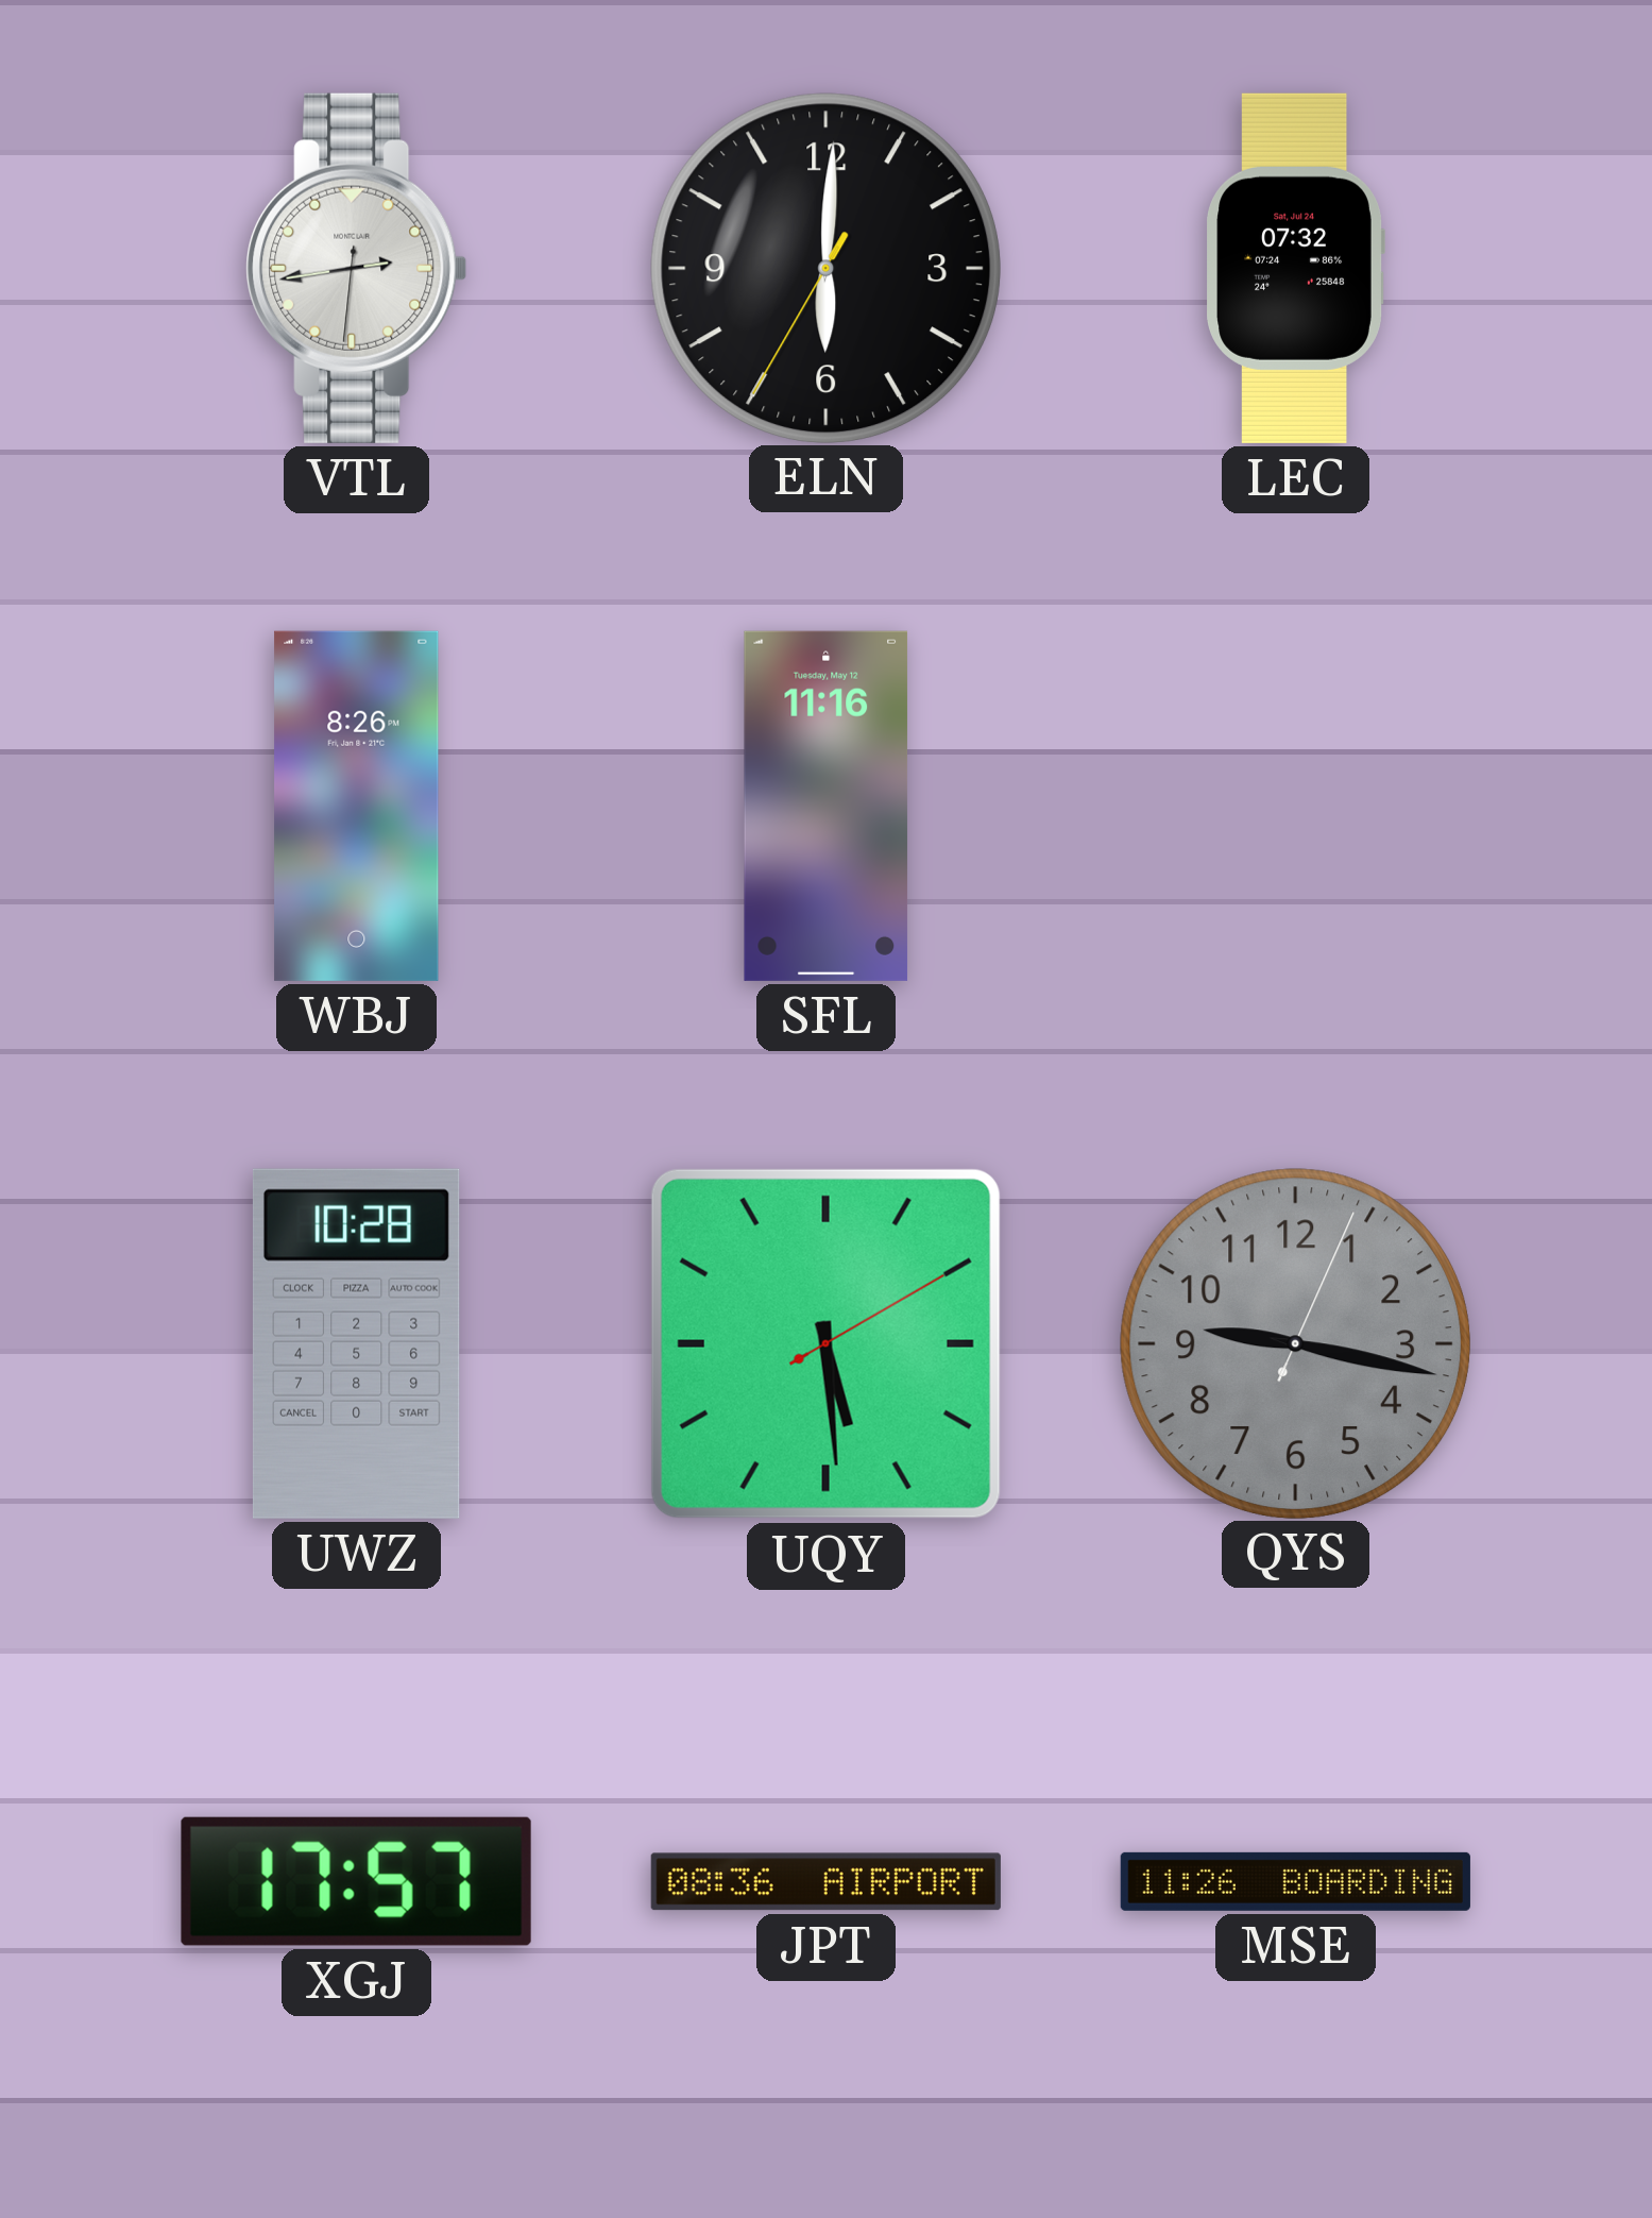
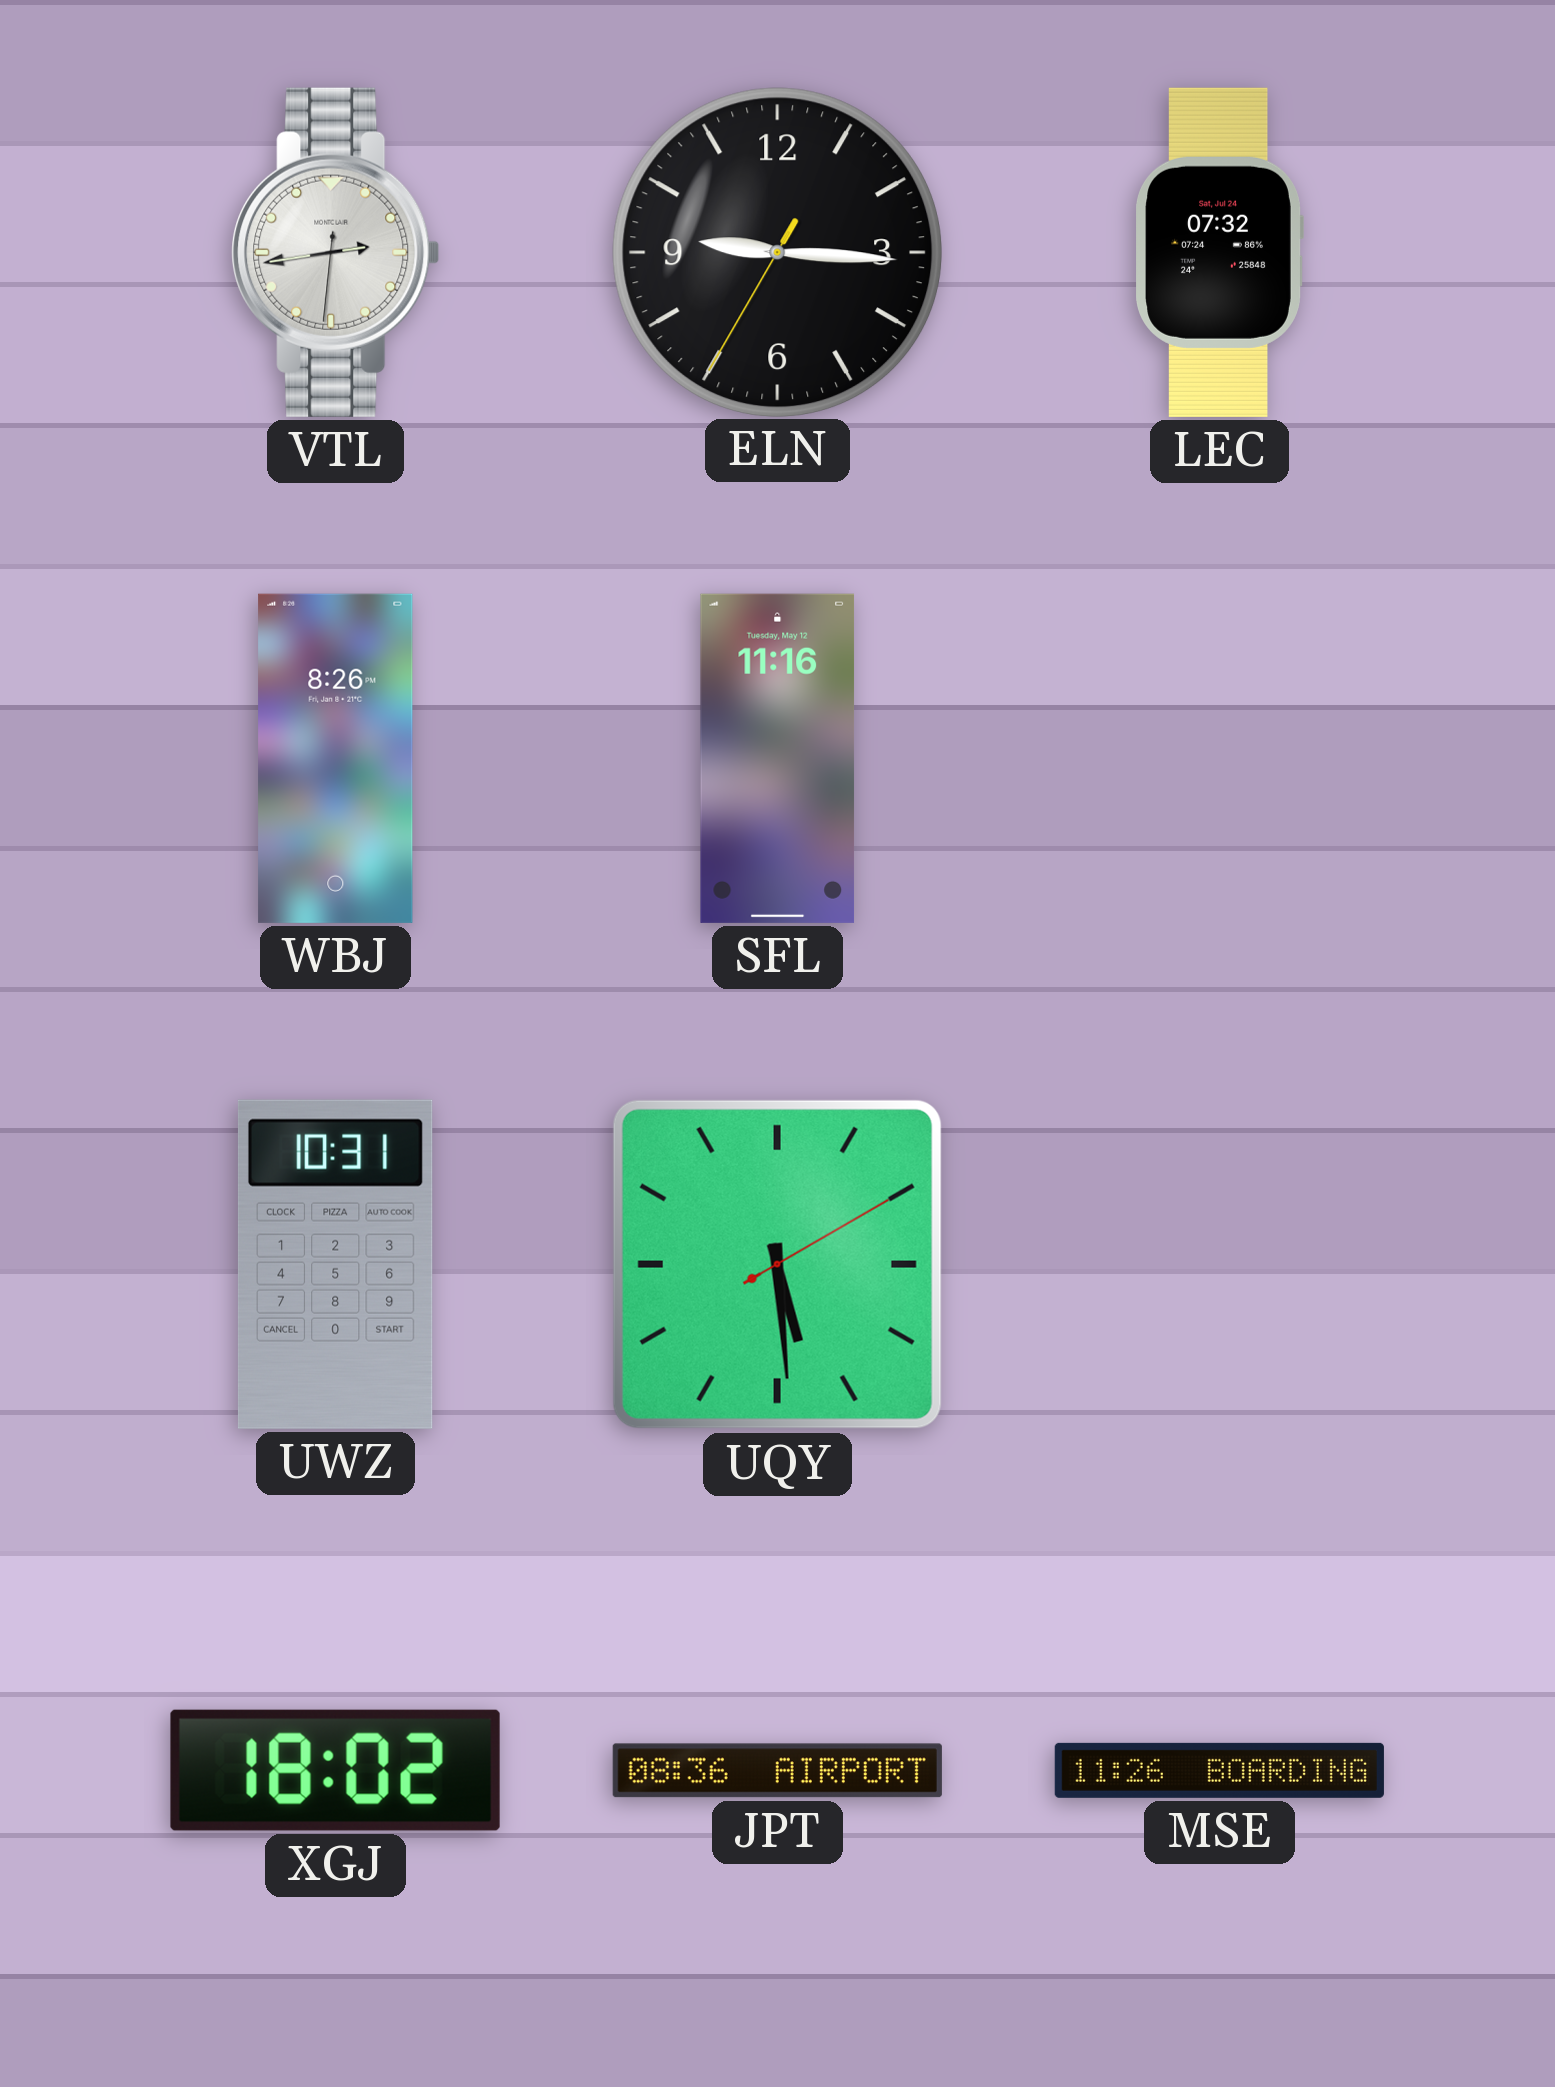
ELN: 6:00 -> 9:15 (777, 252)
UWZ: 10:28 -> 10:31 (335, 1264)
QYS: 9:17 -> none (1295, 1343)
XGJ: 17:57 -> 18:02 (335, 1770)
